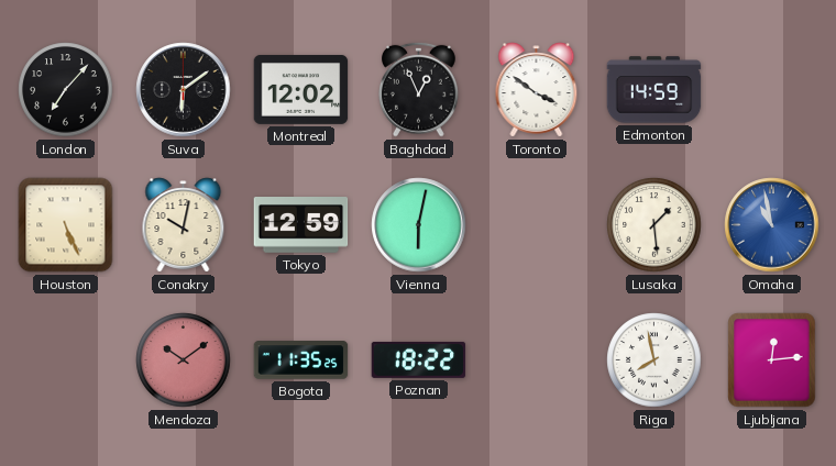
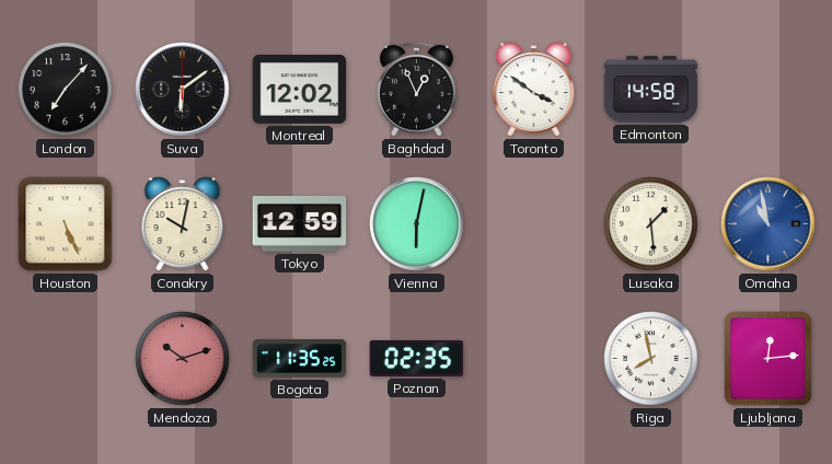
Edmonton: 14:59 -> 14:58 (651, 90)
Mendoza: 10:09 -> 10:12 (183, 359)
Poznan: 18:22 -> 02:35 (417, 358)
